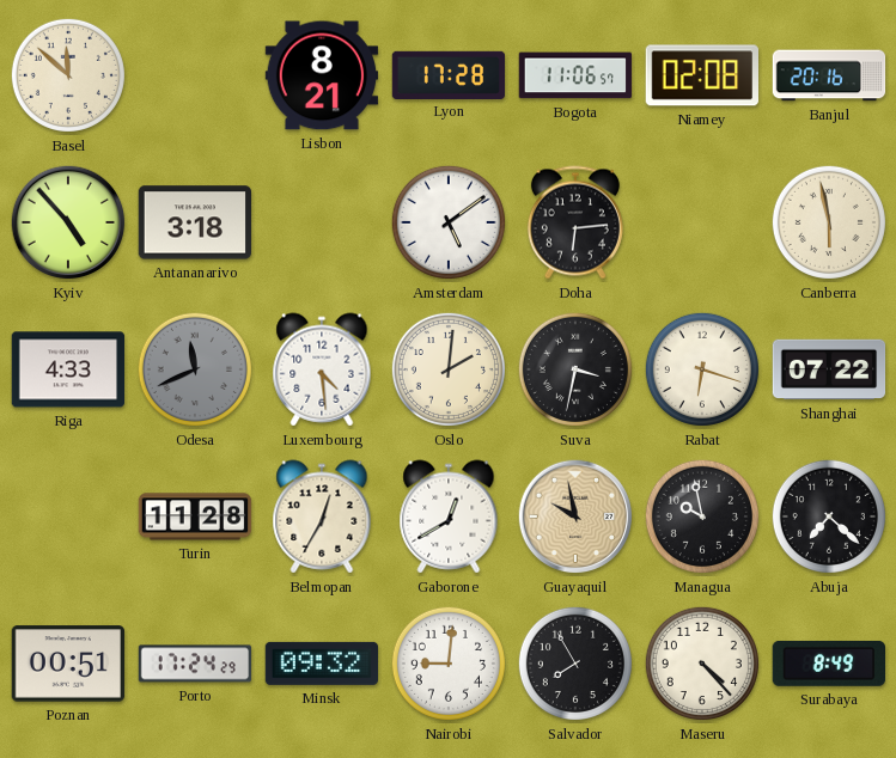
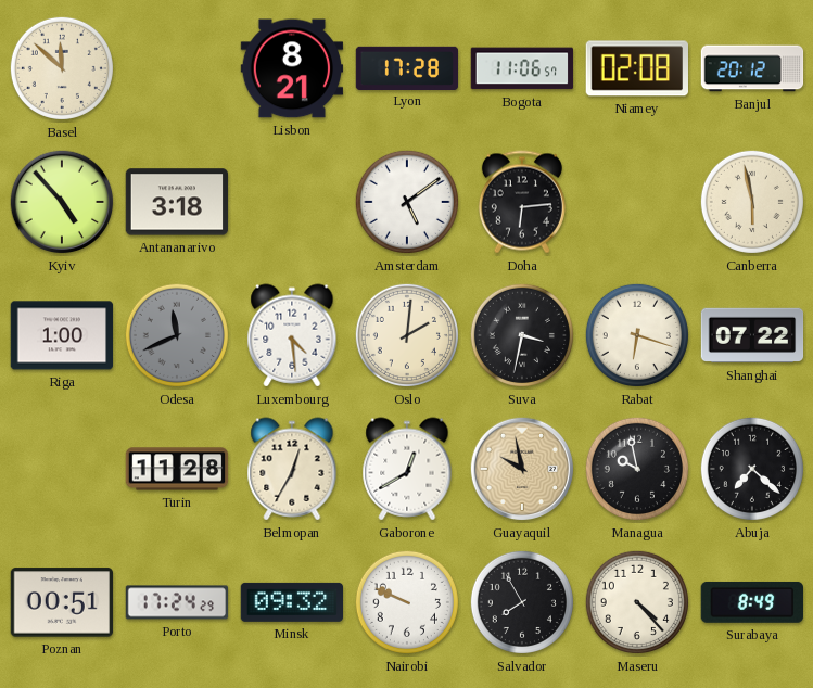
Banjul: 20:16 -> 20:12 (752, 68)
Riga: 4:33 -> 1:00 (62, 335)
Nairobi: 9:01 -> 9:49 (407, 602)
